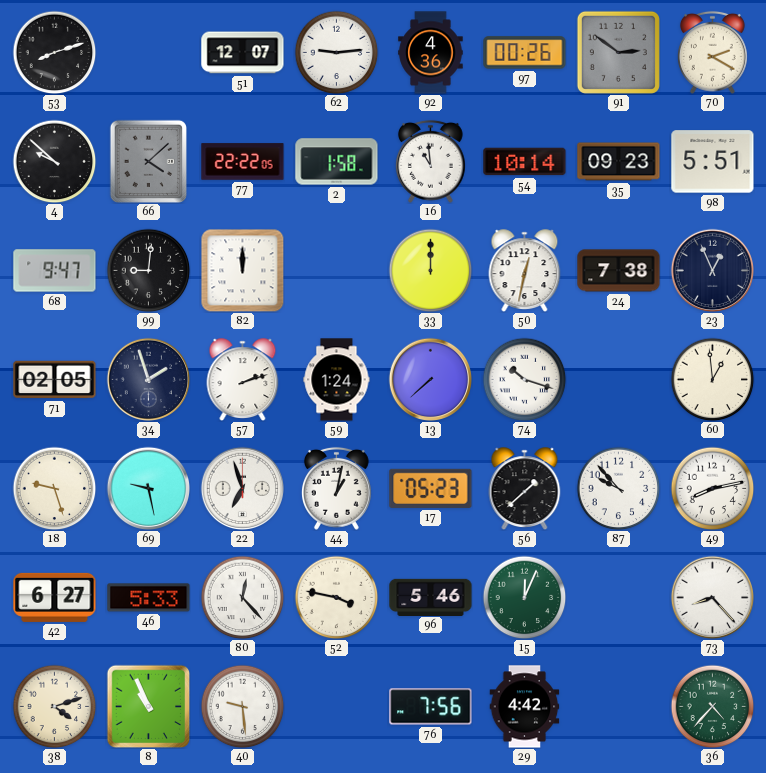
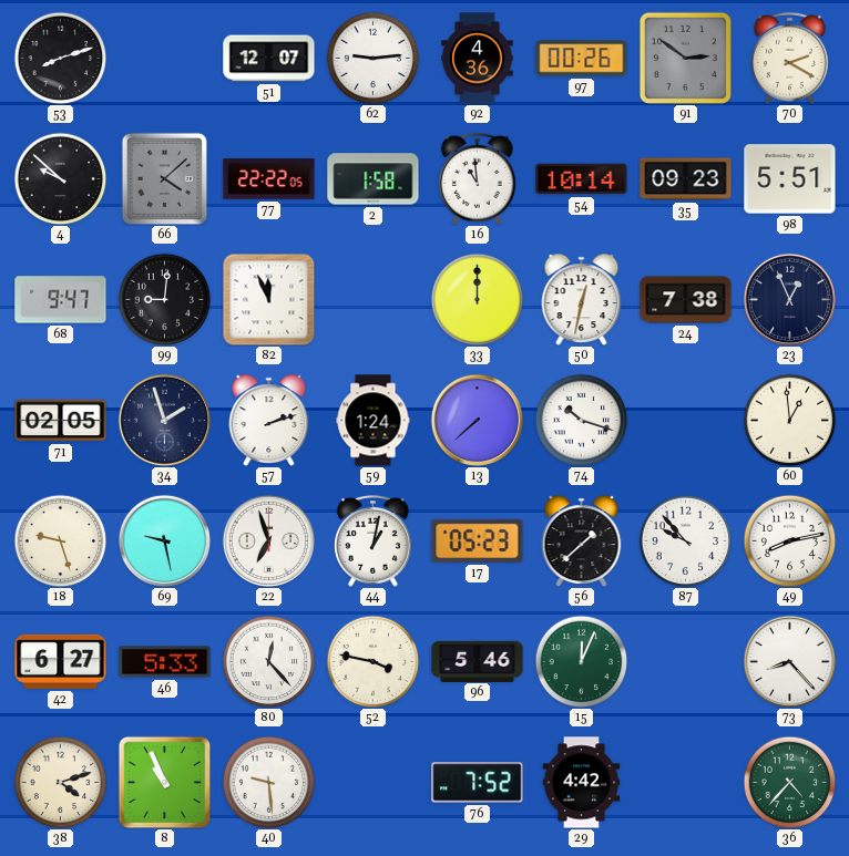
82: 12:00 -> 11:56 (268, 299)
76: 7:56 -> 7:52 (478, 783)
